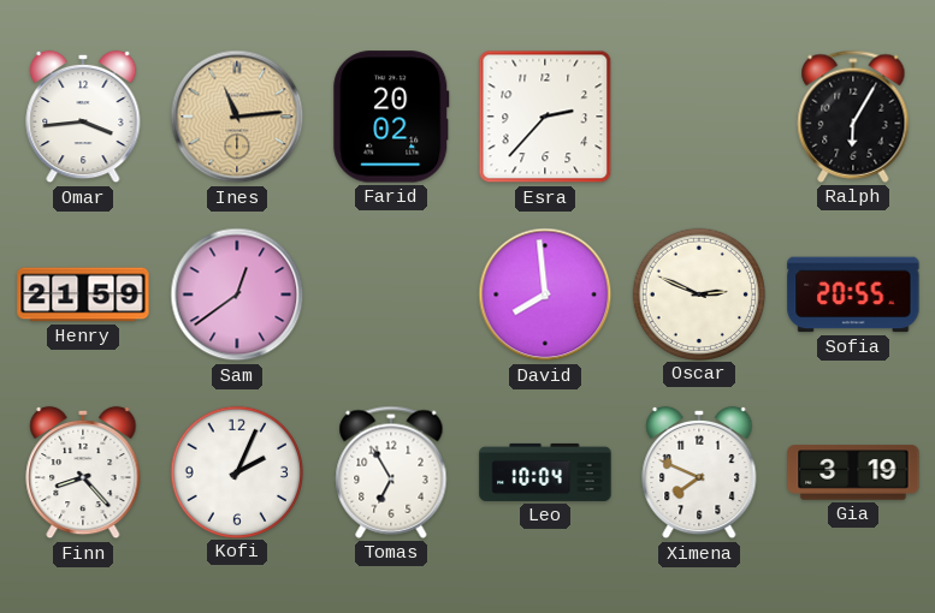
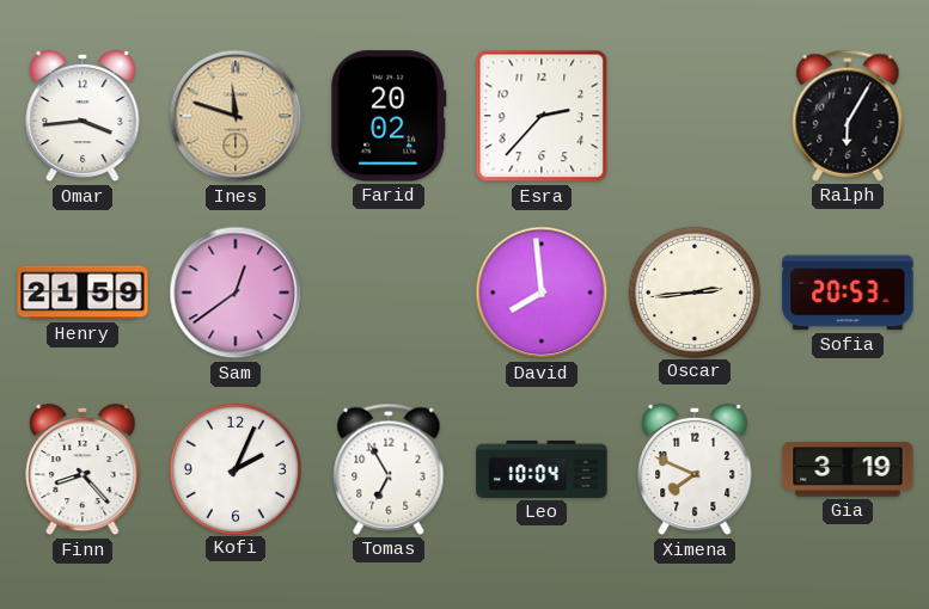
Ines: 11:14 -> 11:48 (236, 116)
Oscar: 2:49 -> 2:44 (693, 291)
Sofia: 20:55 -> 20:53 (848, 293)
